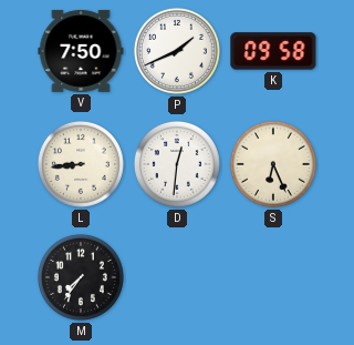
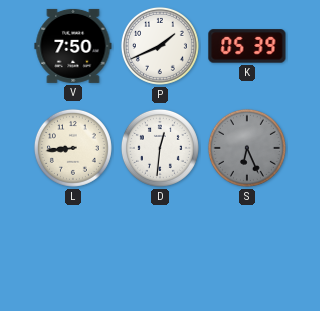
K: 09:58 -> 05:39 (247, 46)
S dial: cream -> grey (247, 148)
M: 7:36 -> none (81, 277)
